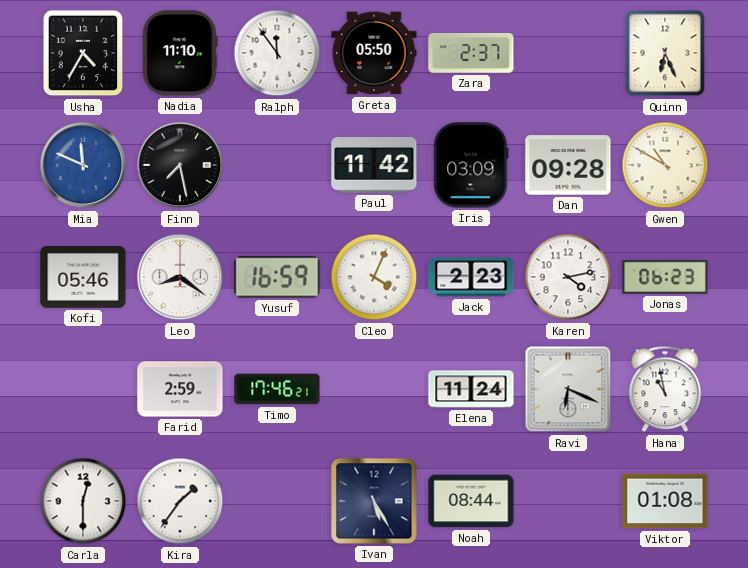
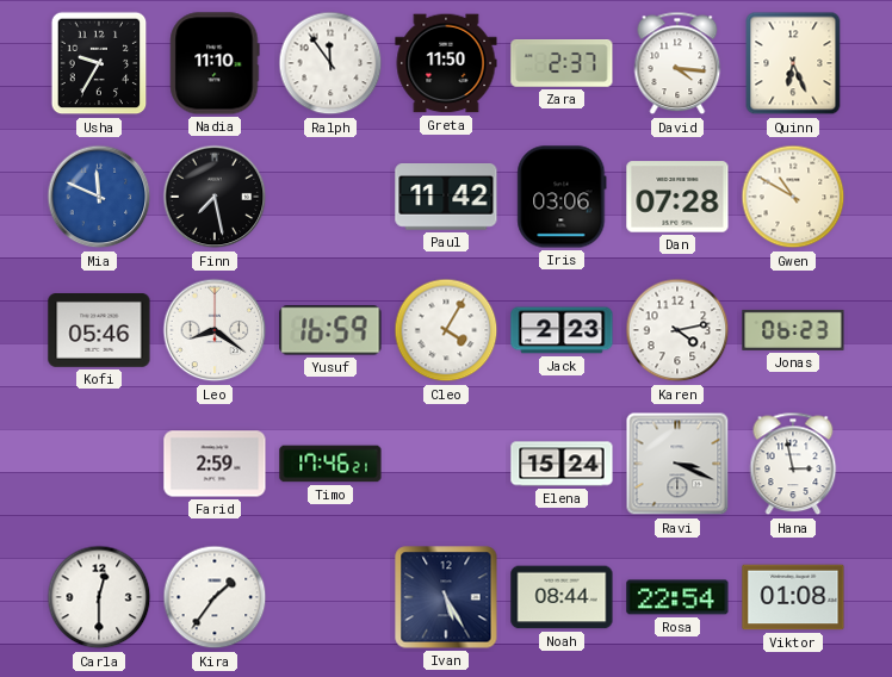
Usha: 4:35 -> 9:35 (99, 63)
Greta: 05:50 -> 11:50 (446, 63)
David: none -> 4:16 (677, 63)
Iris: 03:09 -> 03:06 (562, 197)
Dan: 09:28 -> 07:28 (677, 197)
Cleo: 4:04 -> 4:05 (446, 330)
Elena: 11:24 -> 15:24 (562, 464)
Ravi: 6:19 -> 3:19 (677, 464)
Hana: 10:58 -> 2:58 (793, 464)
Rosa: none -> 22:54 (677, 597)
